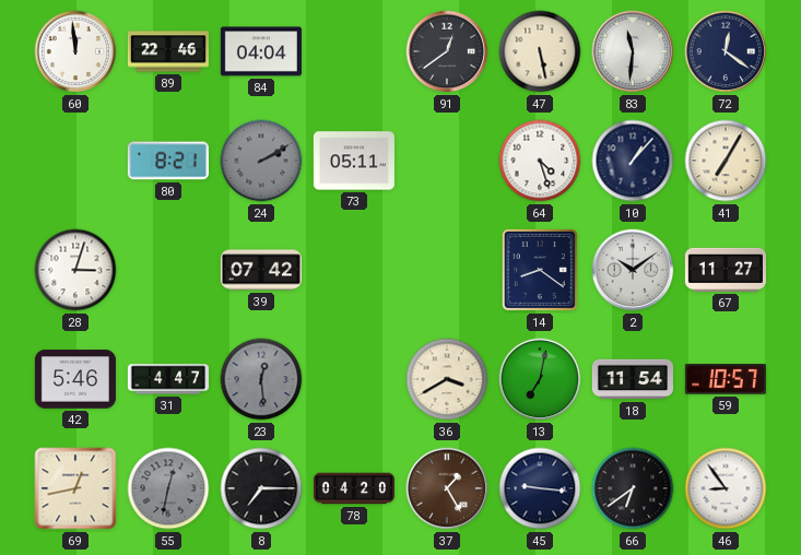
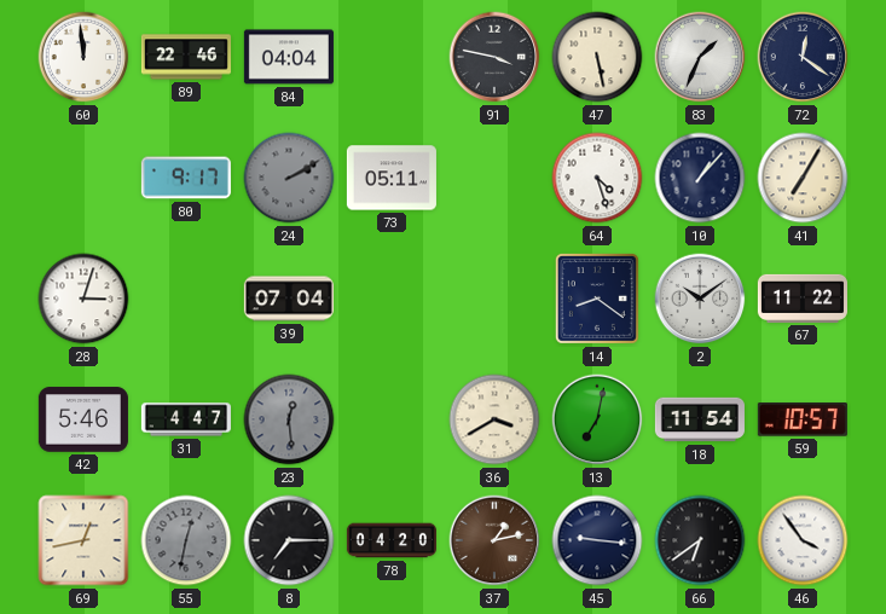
91: 12:39 -> 3:47 (494, 57)
83: 11:31 -> 1:34 (700, 57)
80: 8:21 -> 9:17 (186, 178)
39: 07:42 -> 07:04 (289, 299)
67: 11:27 -> 11:22 (803, 299)
37: 1:25 -> 1:13 (494, 540)
46: 8:54 -> 3:54 (803, 540)
